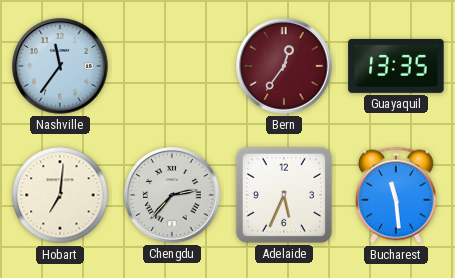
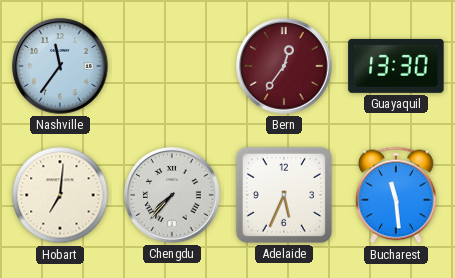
Guayaquil: 13:35 -> 13:30 (396, 66)
Chengdu: 2:37 -> 7:37 (172, 195)
